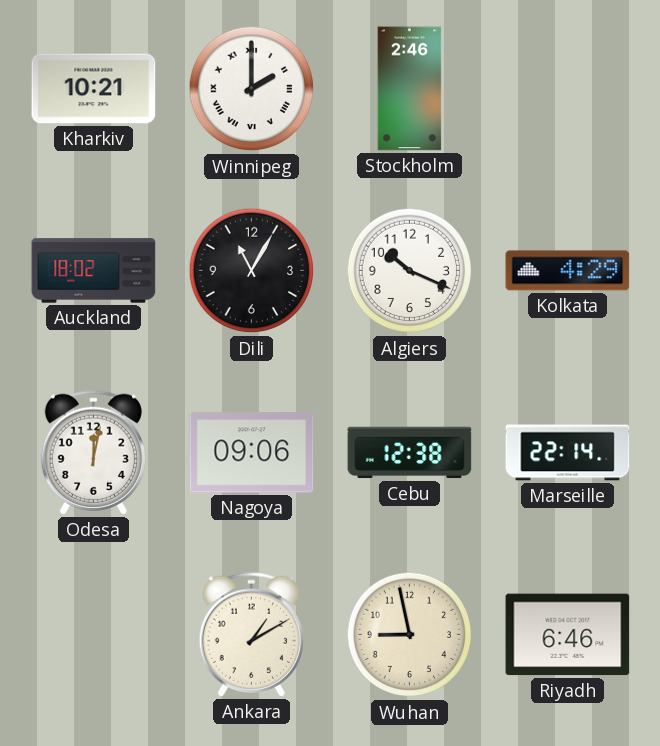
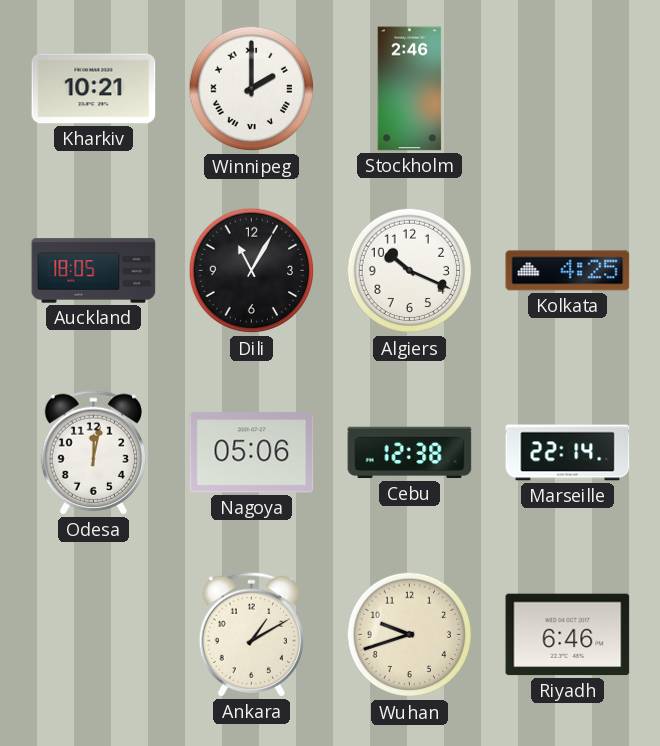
Auckland: 18:02 -> 18:05 (94, 271)
Kolkata: 4:29 -> 4:25 (568, 271)
Nagoya: 09:06 -> 05:06 (252, 453)
Wuhan: 8:58 -> 9:42 (410, 635)
